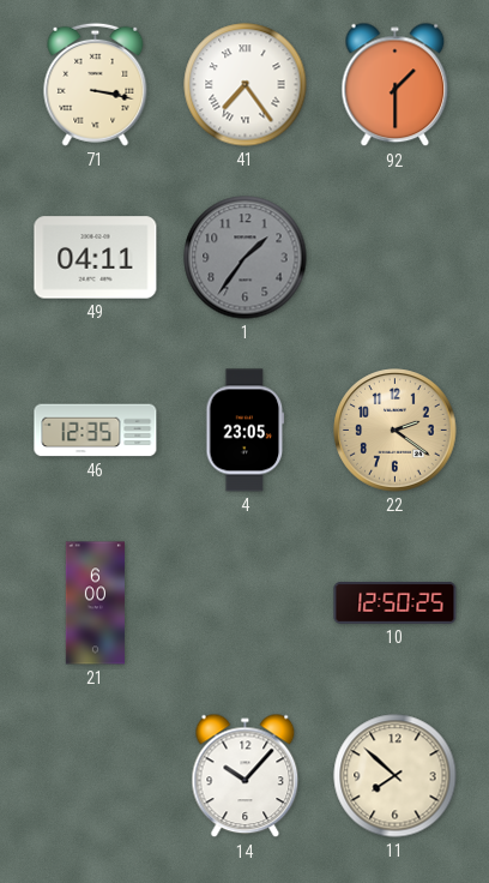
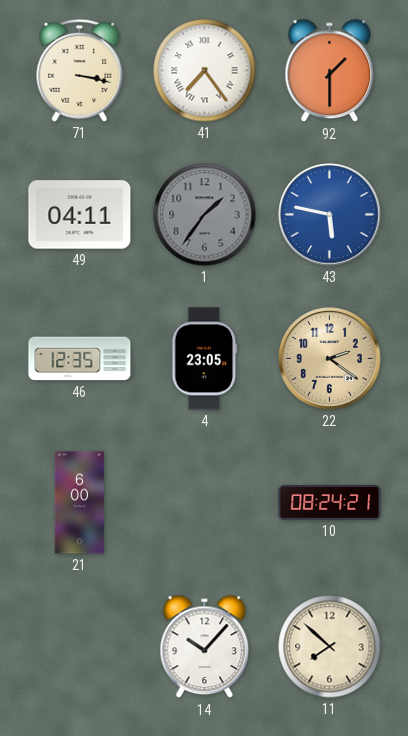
43: none -> 5:47 (330, 215)
10: 12:50 -> 08:24 (330, 503)
